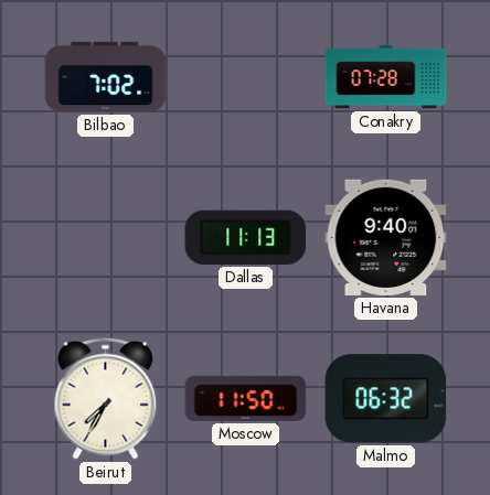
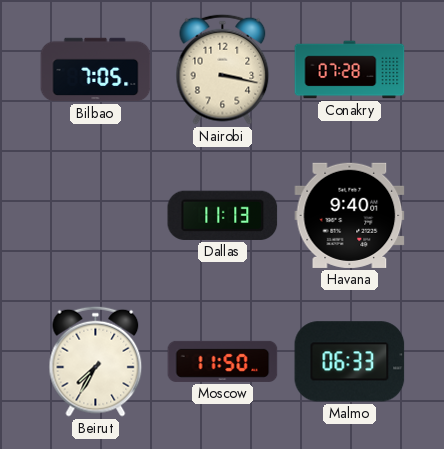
Bilbao: 7:02 -> 7:05 (96, 70)
Nairobi: none -> 3:17 (223, 69)
Malmo: 06:32 -> 06:33 (350, 362)
